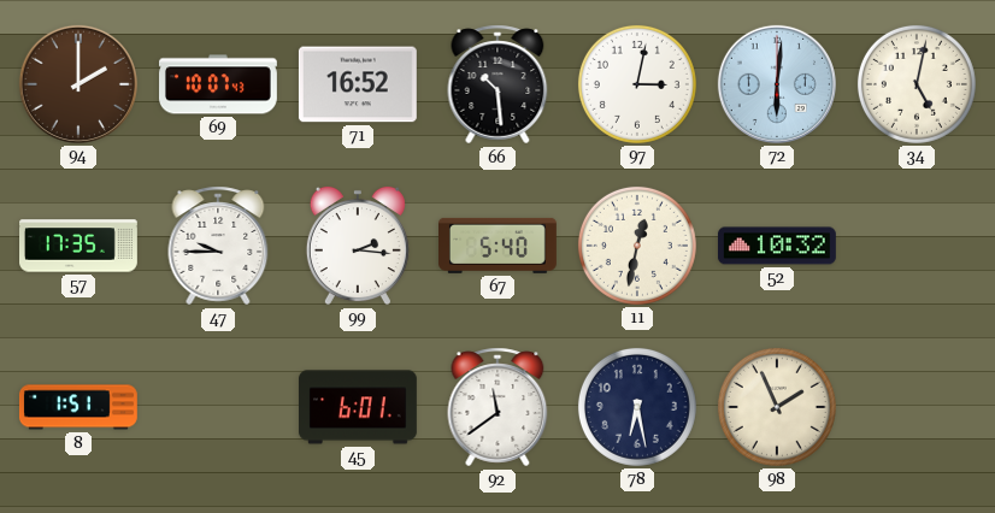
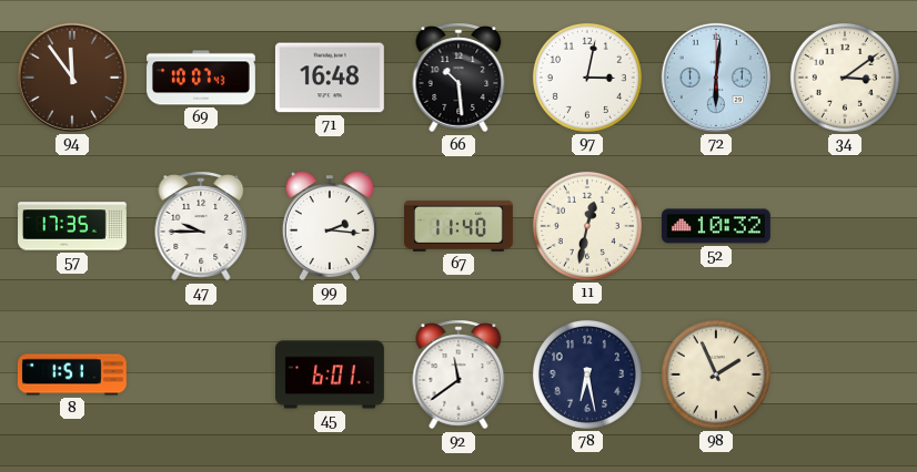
94: 2:00 -> 11:54 (72, 78)
71: 16:52 -> 16:48 (330, 78)
34: 5:02 -> 3:09 (845, 78)
67: 5:40 -> 11:40 (460, 226)
